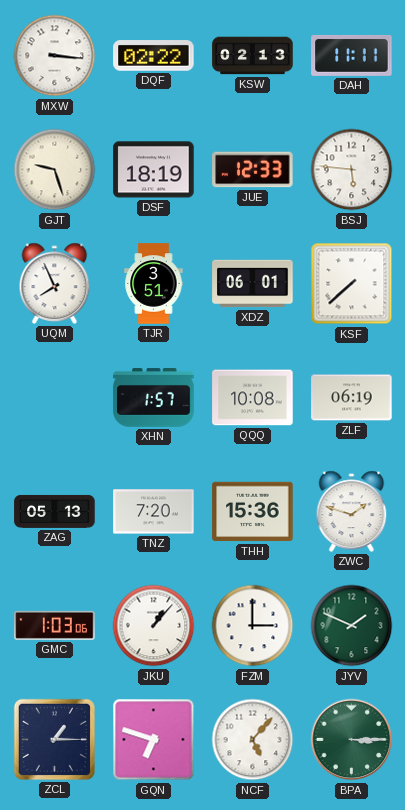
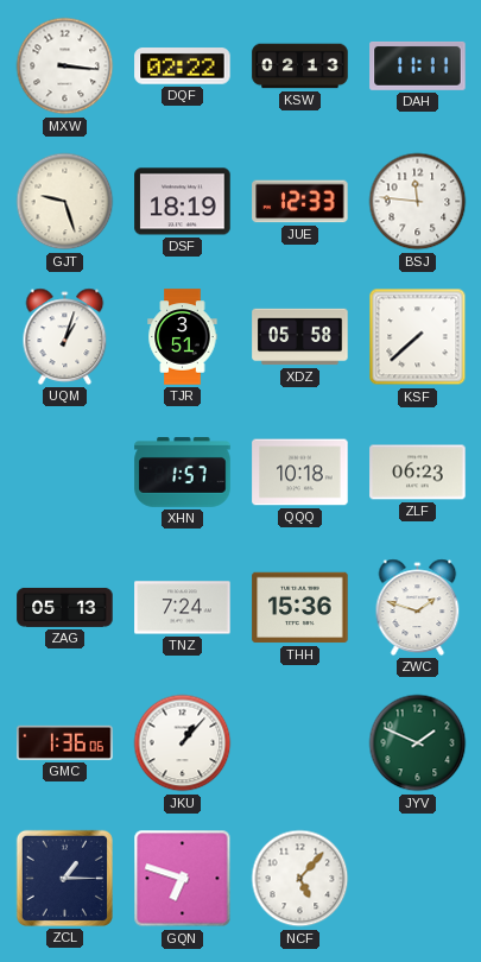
BSJ: 5:46 -> 11:46 (418, 202)
UQM: 7:56 -> 1:03 (65, 336)
XDZ: 06:01 -> 05:58 (300, 337)
QQQ: 10:08 -> 10:18 (300, 473)
ZLF: 06:19 -> 06:23 (418, 473)
TNZ: 7:20 -> 7:24 (183, 608)
GMC: 1:03 -> 1:36 (65, 742)
FZM: 3:00 -> none (253, 626)
BPA: 3:15 -> none (352, 740)
